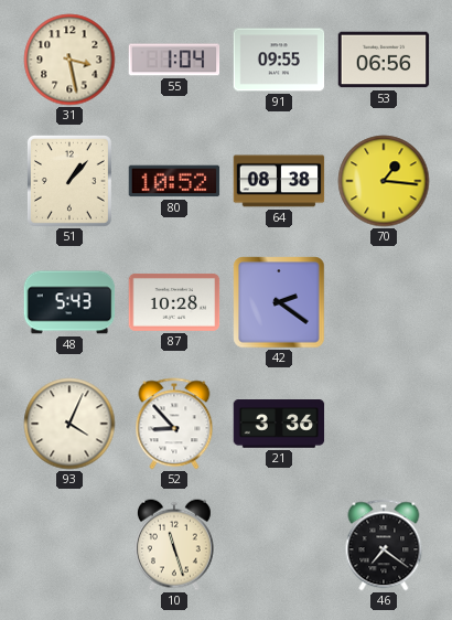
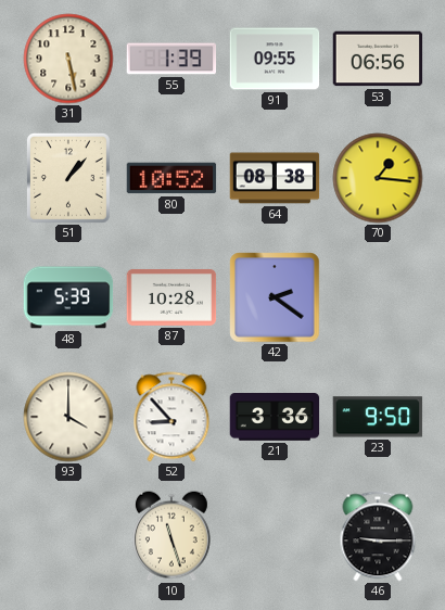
31: 3:28 -> 5:28 (68, 59)
55: 1:04 -> 1:39 (171, 59)
48: 5:43 -> 5:39 (68, 297)
93: 4:04 -> 4:00 (68, 417)
23: none -> 9:50 (378, 417)
46: 7:21 -> 9:15 (378, 536)
